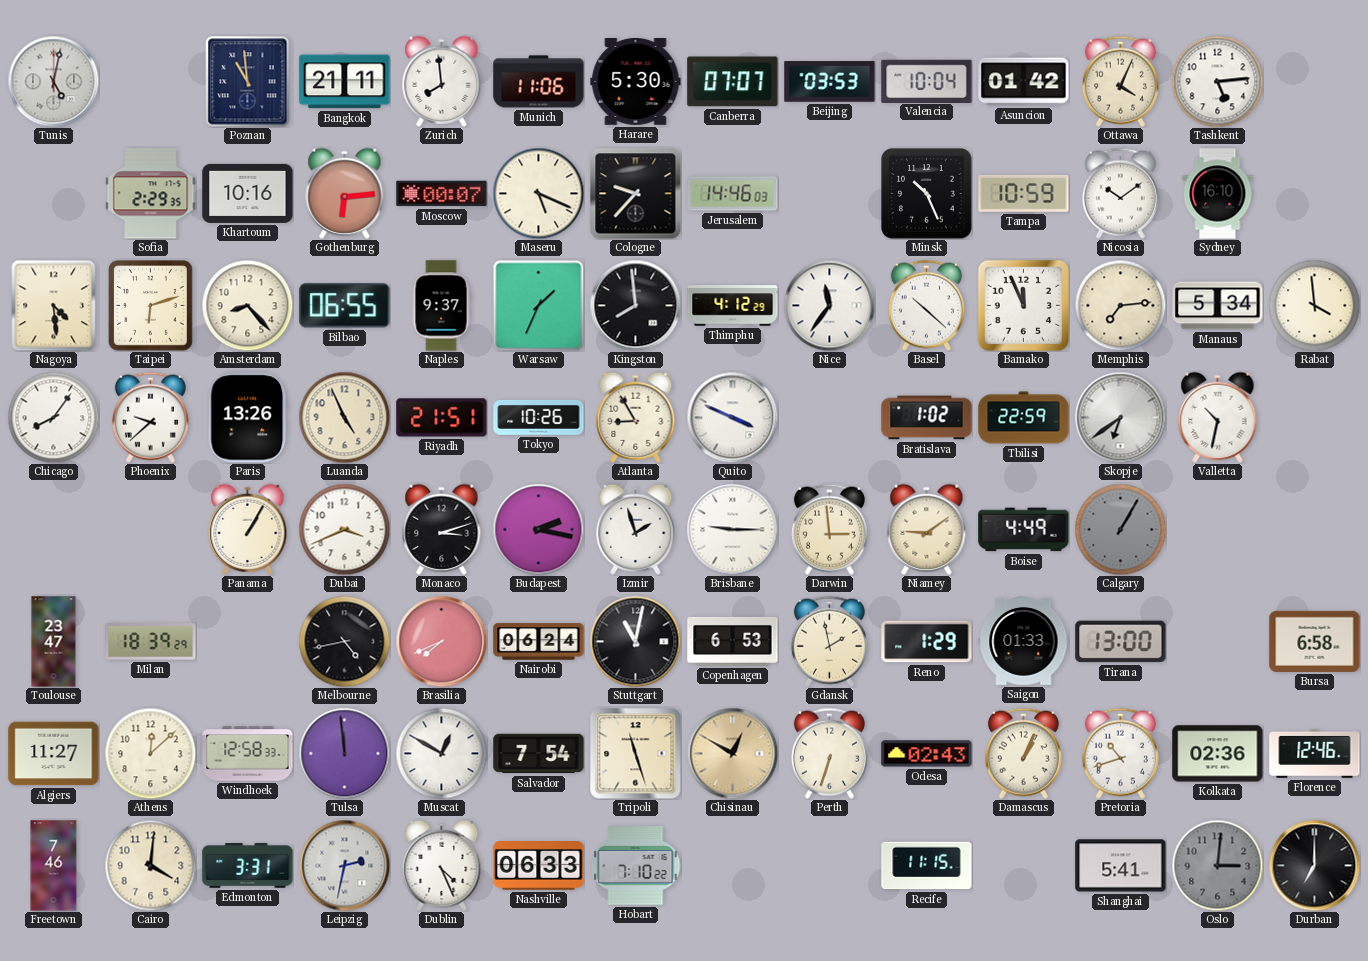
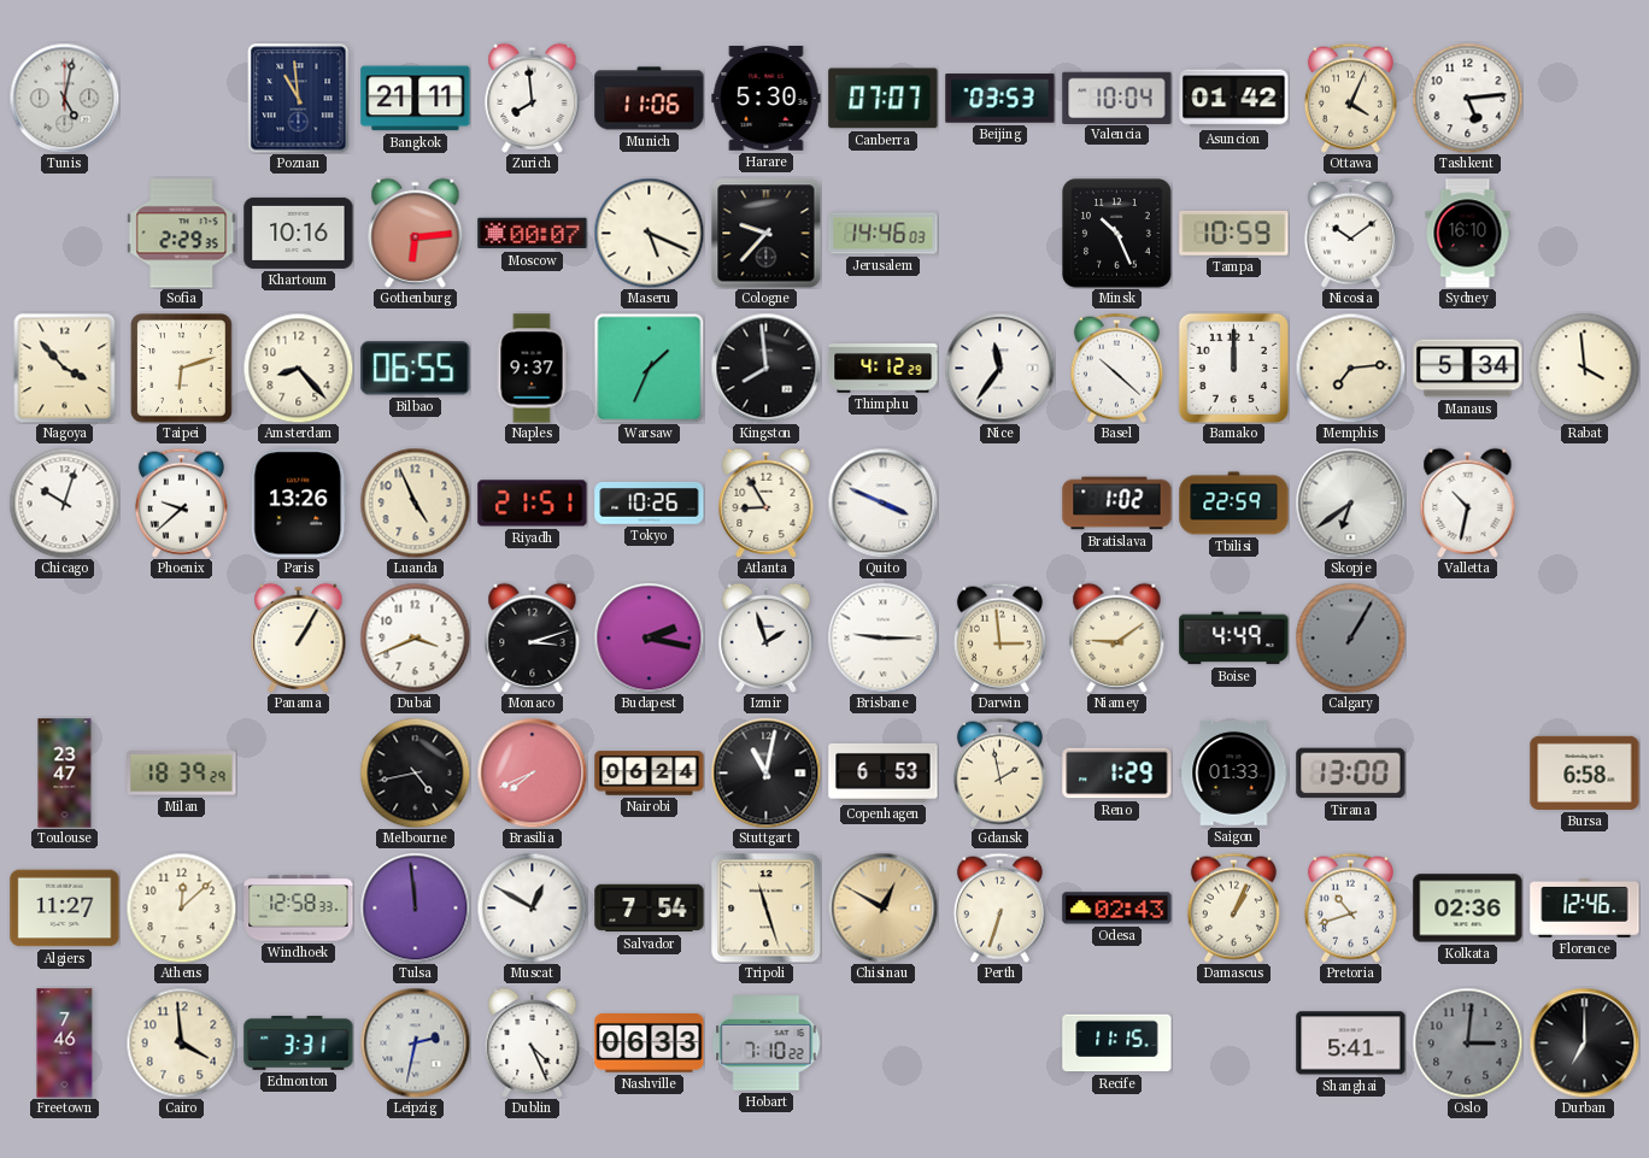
Nagoya: 4:29 -> 3:53 (65, 368)
Bamako: 11:56 -> 12:00 (1233, 368)
Chicago: 8:06 -> 10:03 (64, 502)
Cairo: 4:01 -> 3:59 (181, 1042)
